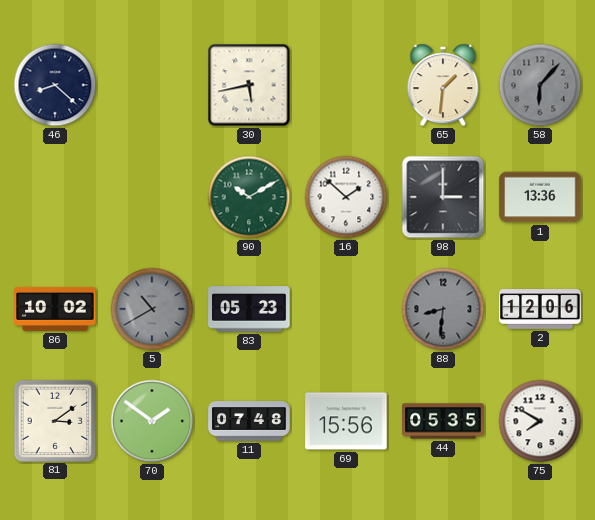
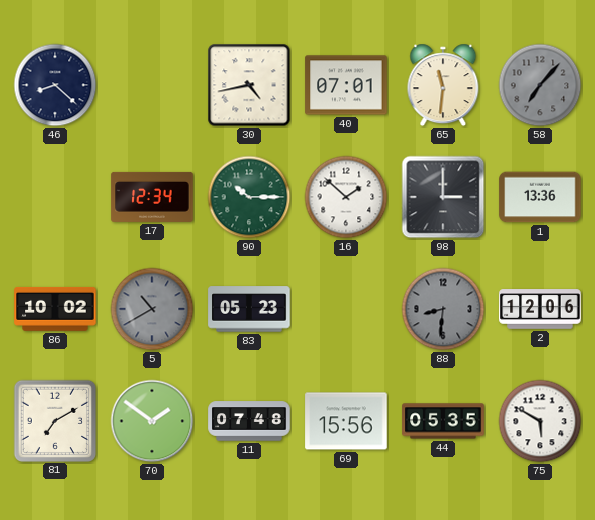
30: 5:43 -> 4:43 (249, 85)
40: none -> 07:01 (346, 85)
65: 1:31 -> 11:31 (443, 85)
58: 6:07 -> 7:07 (540, 85)
17: none -> 12:34 (152, 197)
90: 10:10 -> 10:15 (249, 197)
81: 3:09 -> 7:10 (54, 420)
75: 7:50 -> 5:50 (540, 421)
